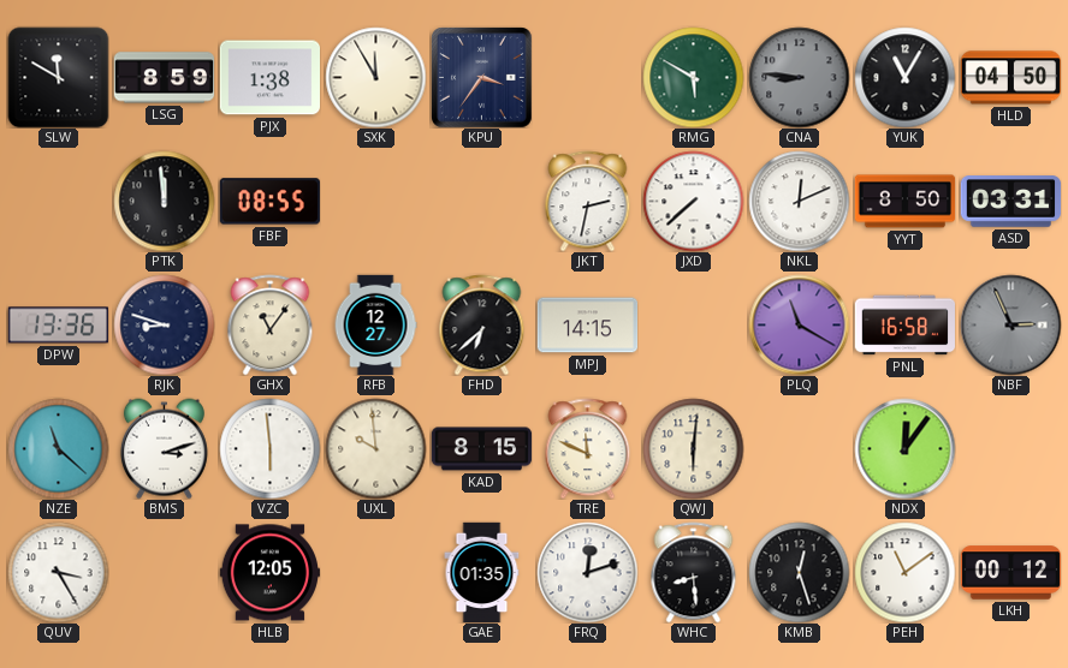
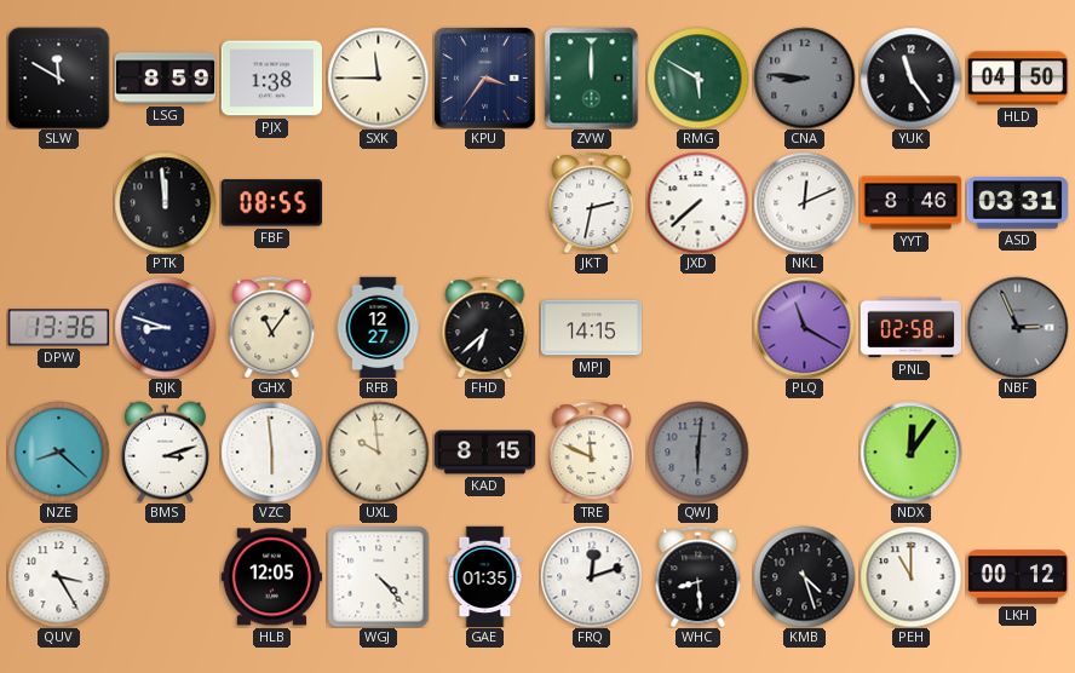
SXK: 11:55 -> 11:45 (378, 77)
ZVW: none -> 12:00 (592, 77)
YUK: 11:05 -> 11:24 (910, 77)
YYT: 8:50 -> 8:46 (910, 203)
PNL: 16:58 -> 02:58 (910, 328)
NZE: 11:22 -> 8:22 (58, 451)
QWJ dial: cream -> grey (697, 451)
WGJ: none -> 4:23 (378, 576)
KMB: 12:27 -> 4:27 (804, 576)
PEH: 11:09 -> 11:00 (910, 576)
